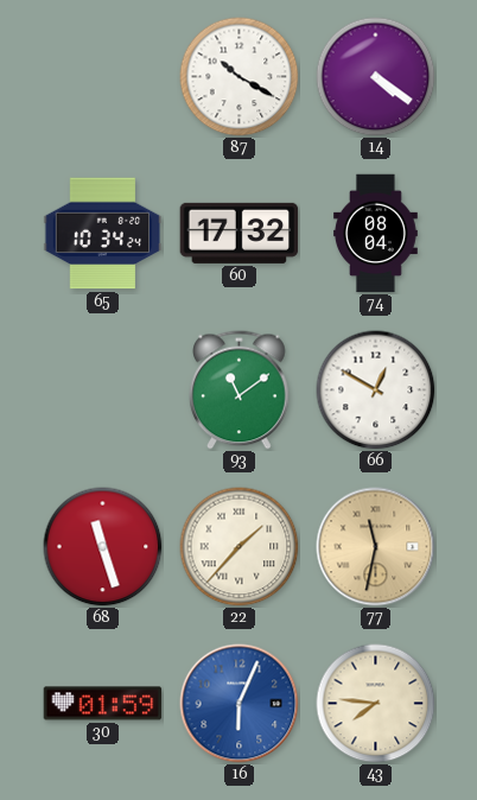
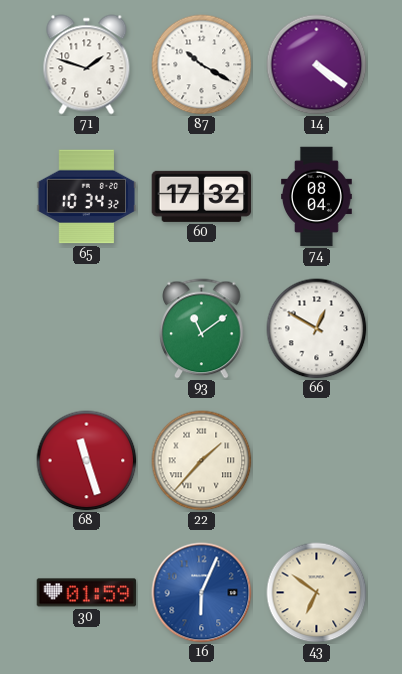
71: none -> 1:48 (87, 65)
65: 10:34:24 -> 10:34:32 (87, 197)
77: 11:32 -> none (376, 547)
43: 7:46 -> 6:51 (317, 593)
